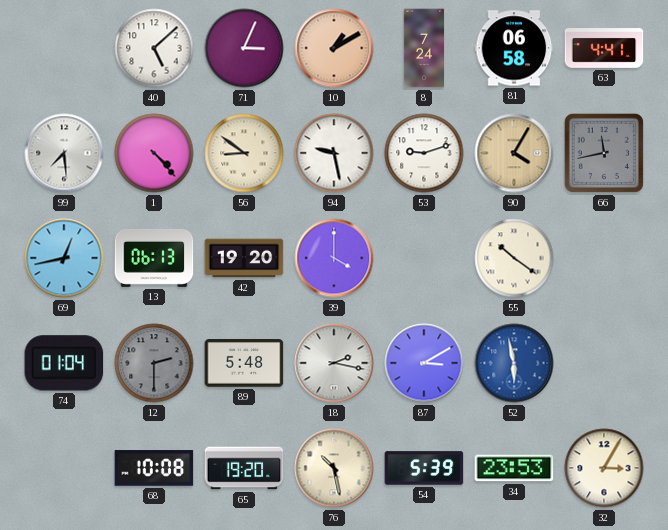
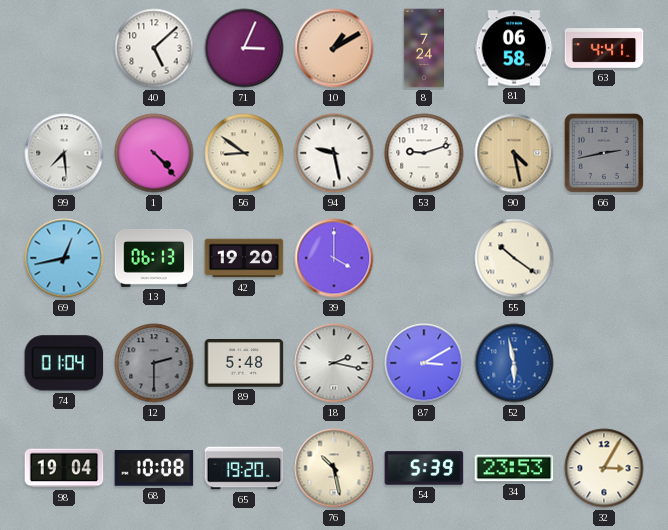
90: 4:05 -> 4:28 (514, 153)
66: 11:43 -> 2:43 (604, 153)
98: none -> 19:04 (64, 468)
